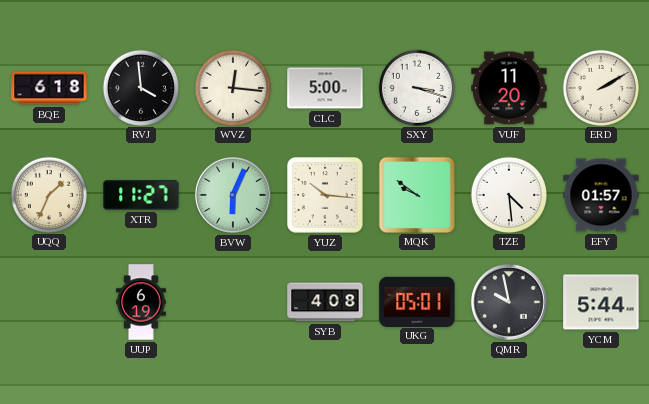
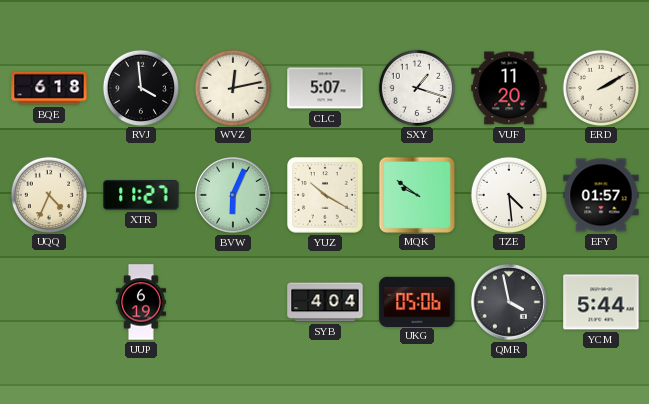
WVZ: 12:16 -> 12:13 (232, 87)
CLC: 5:00 -> 5:07 (325, 88)
SXY: 3:18 -> 1:18 (416, 87)
UQQ: 1:34 -> 4:34 (48, 194)
YUZ: 10:16 -> 10:20 (325, 195)
SYB: 4:08 -> 4:04 (325, 302)
UKG: 05:01 -> 05:06 (417, 301)
QMR: 9:58 -> 3:58 (509, 302)
